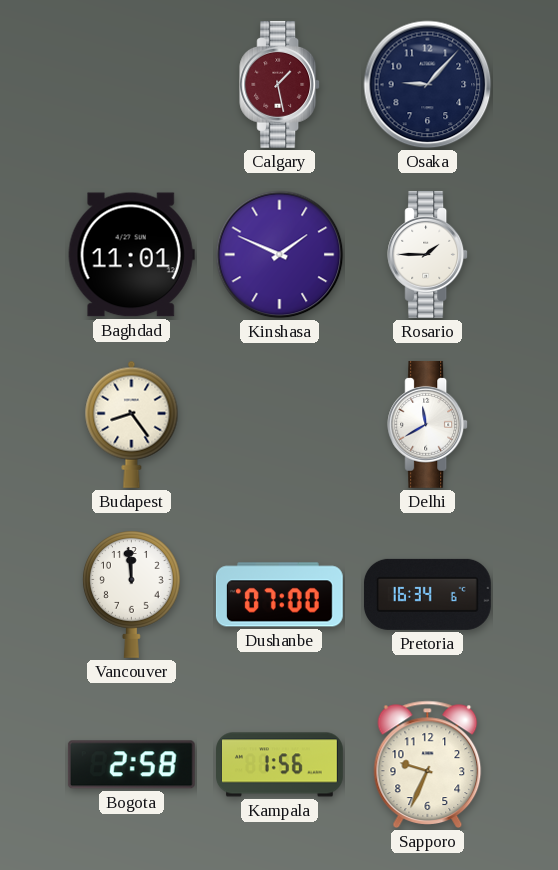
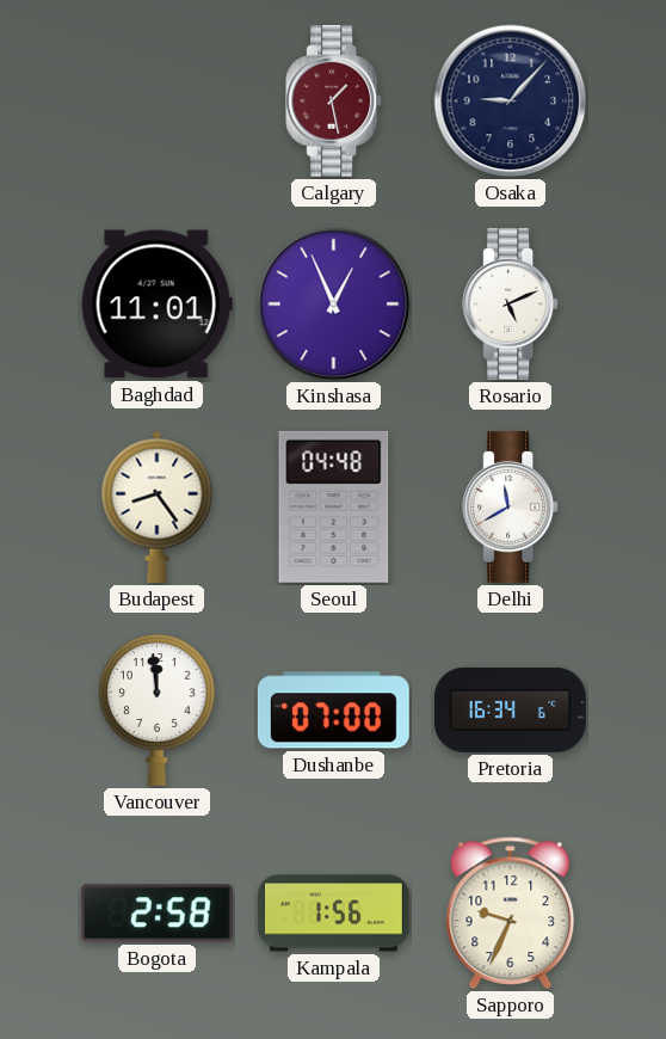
Kinshasa: 1:49 -> 12:56 (334, 305)
Rosario: 1:45 -> 5:11 (511, 303)
Seoul: none -> 04:48 (334, 506)
